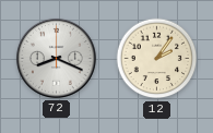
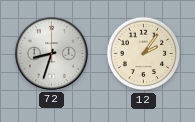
72: 8:19 -> 8:33 (51, 53)
